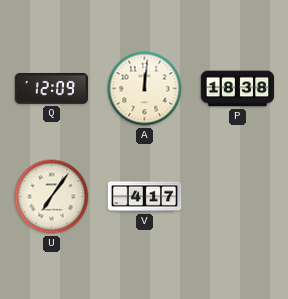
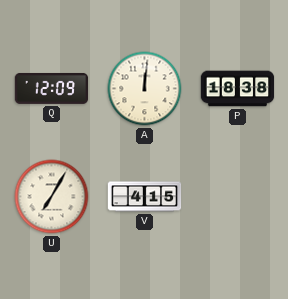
U: 7:06 -> 7:05 (52, 197)
V: 4:17 -> 4:15 (145, 197)
